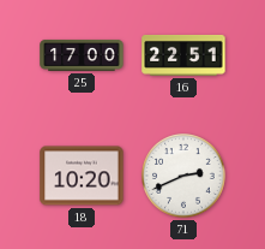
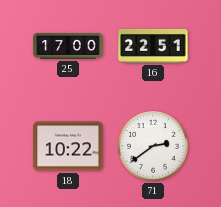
18: 10:20 -> 10:22 (68, 146)
71: 2:41 -> 2:39 (154, 147)
